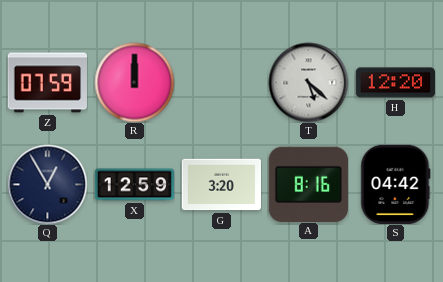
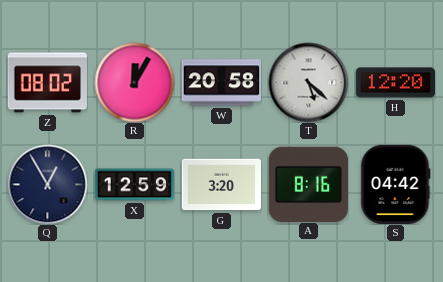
Z: 07:59 -> 08:02 (47, 83)
R: 12:00 -> 12:05 (134, 82)
W: none -> 20:58 (221, 83)
